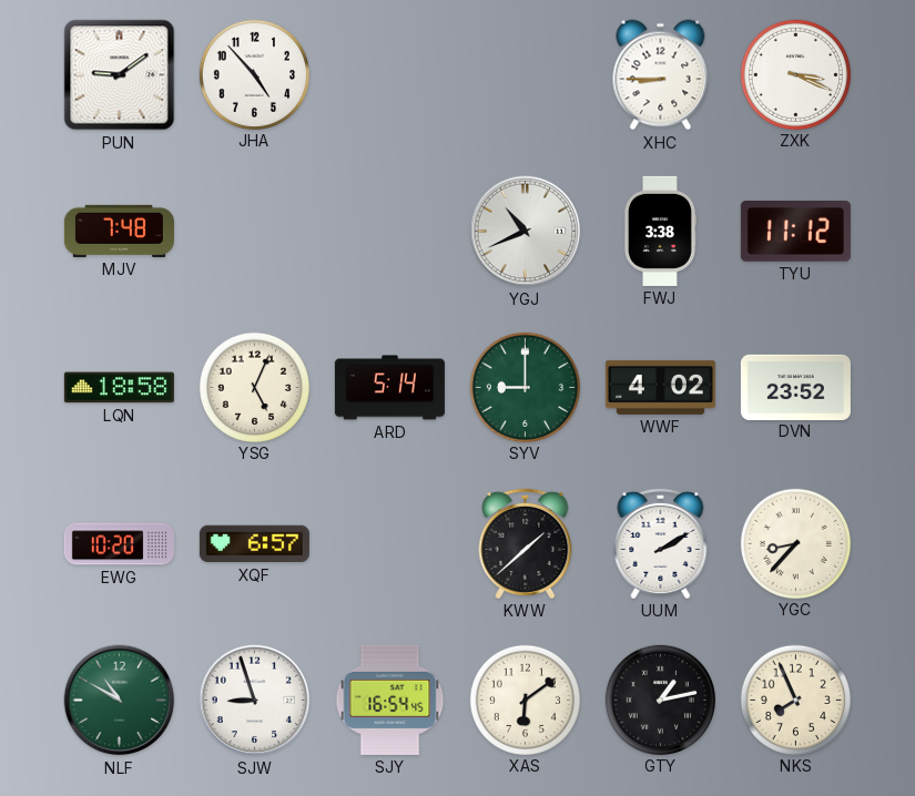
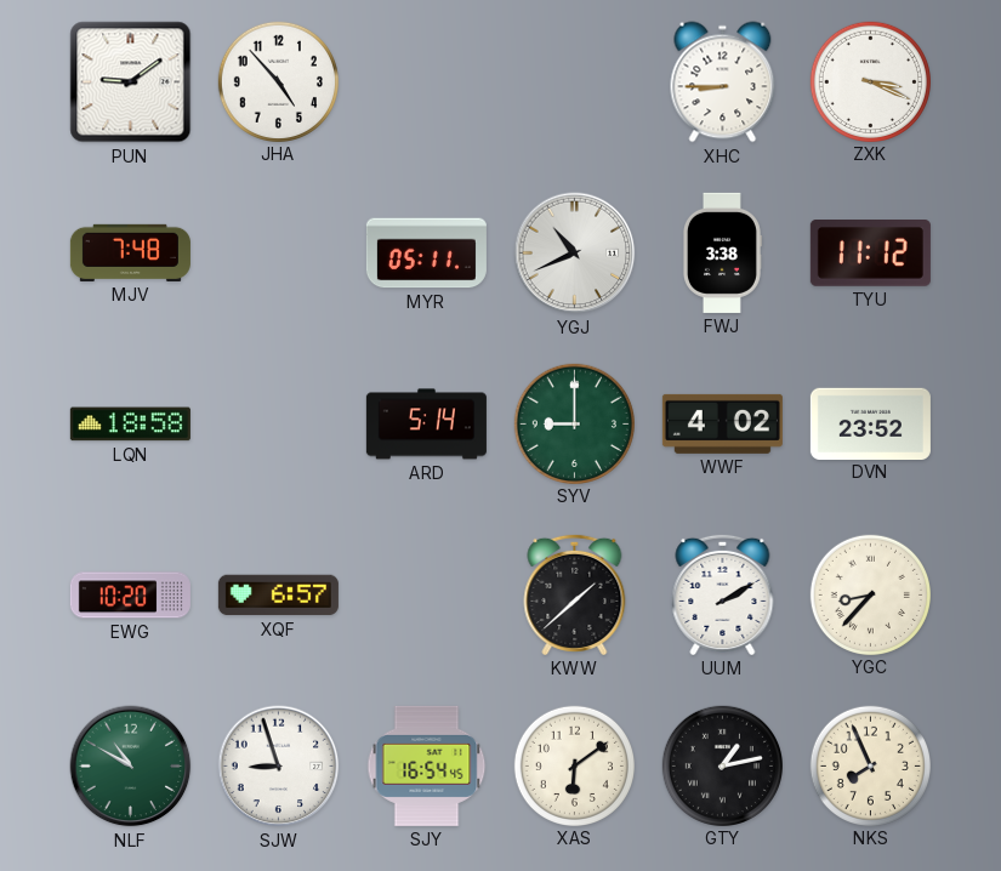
MYR: none -> 05:11 (426, 254)
YSG: 5:04 -> none (254, 387)
